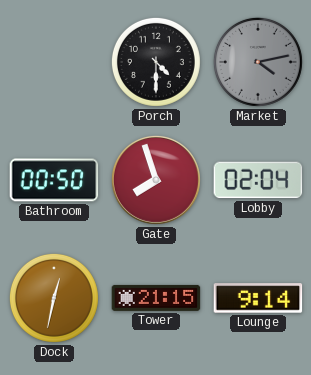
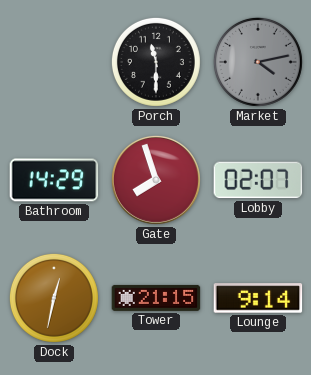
Porch: 4:30 -> 11:30 (156, 62)
Bathroom: 00:50 -> 14:29 (54, 180)
Lobby: 02:04 -> 02:07 (258, 180)
